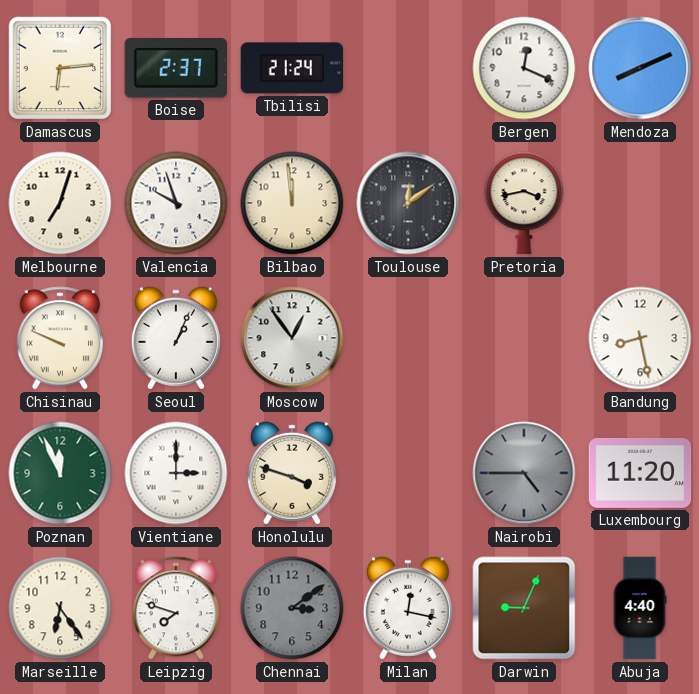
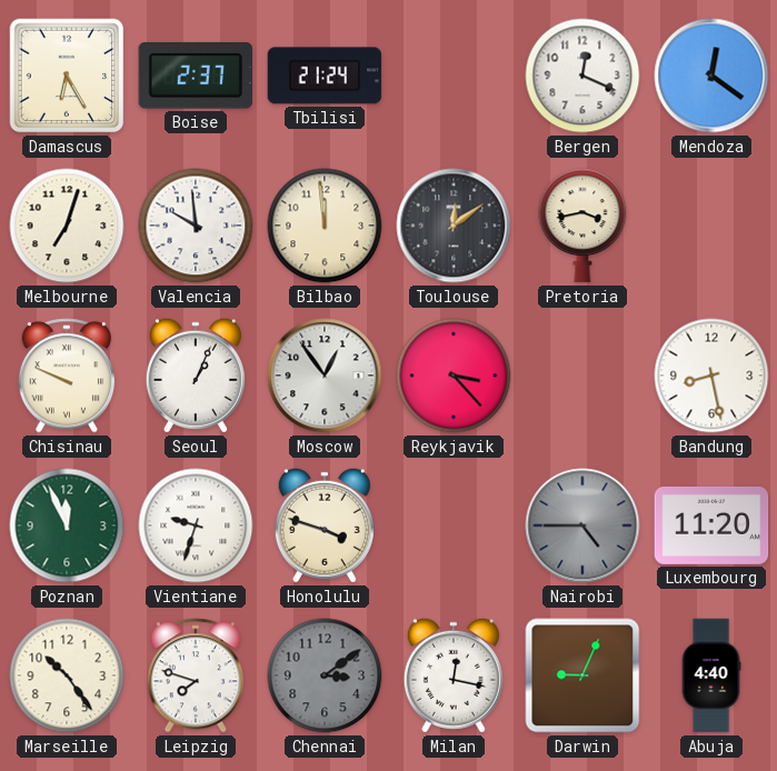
Damascus: 6:14 -> 6:25 (67, 76)
Mendoza: 8:11 -> 12:21 (711, 76)
Valencia: 9:57 -> 9:59 (196, 226)
Reykjavik: none -> 3:23 (454, 376)
Vientiane: 3:00 -> 9:33 (196, 525)
Marseille: 6:24 -> 10:24 (67, 675)
